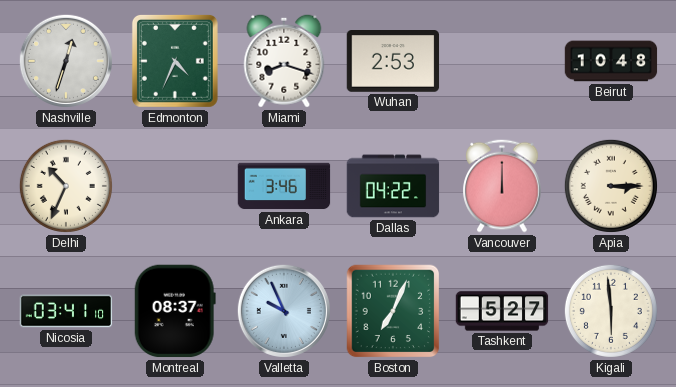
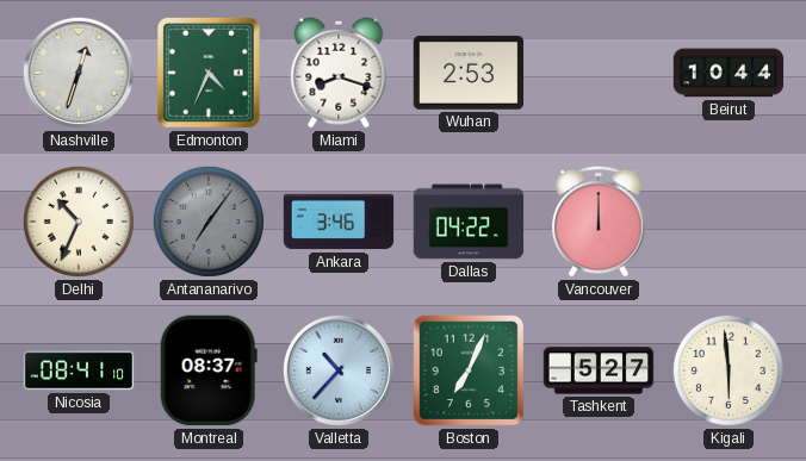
Beirut: 10:48 -> 10:44 (728, 73)
Antananarivo: none -> 7:06 (209, 222)
Apia: 3:15 -> none (611, 186)
Nicosia: 03:41 -> 08:41 (79, 370)
Valletta: 9:56 -> 10:37 (339, 370)
